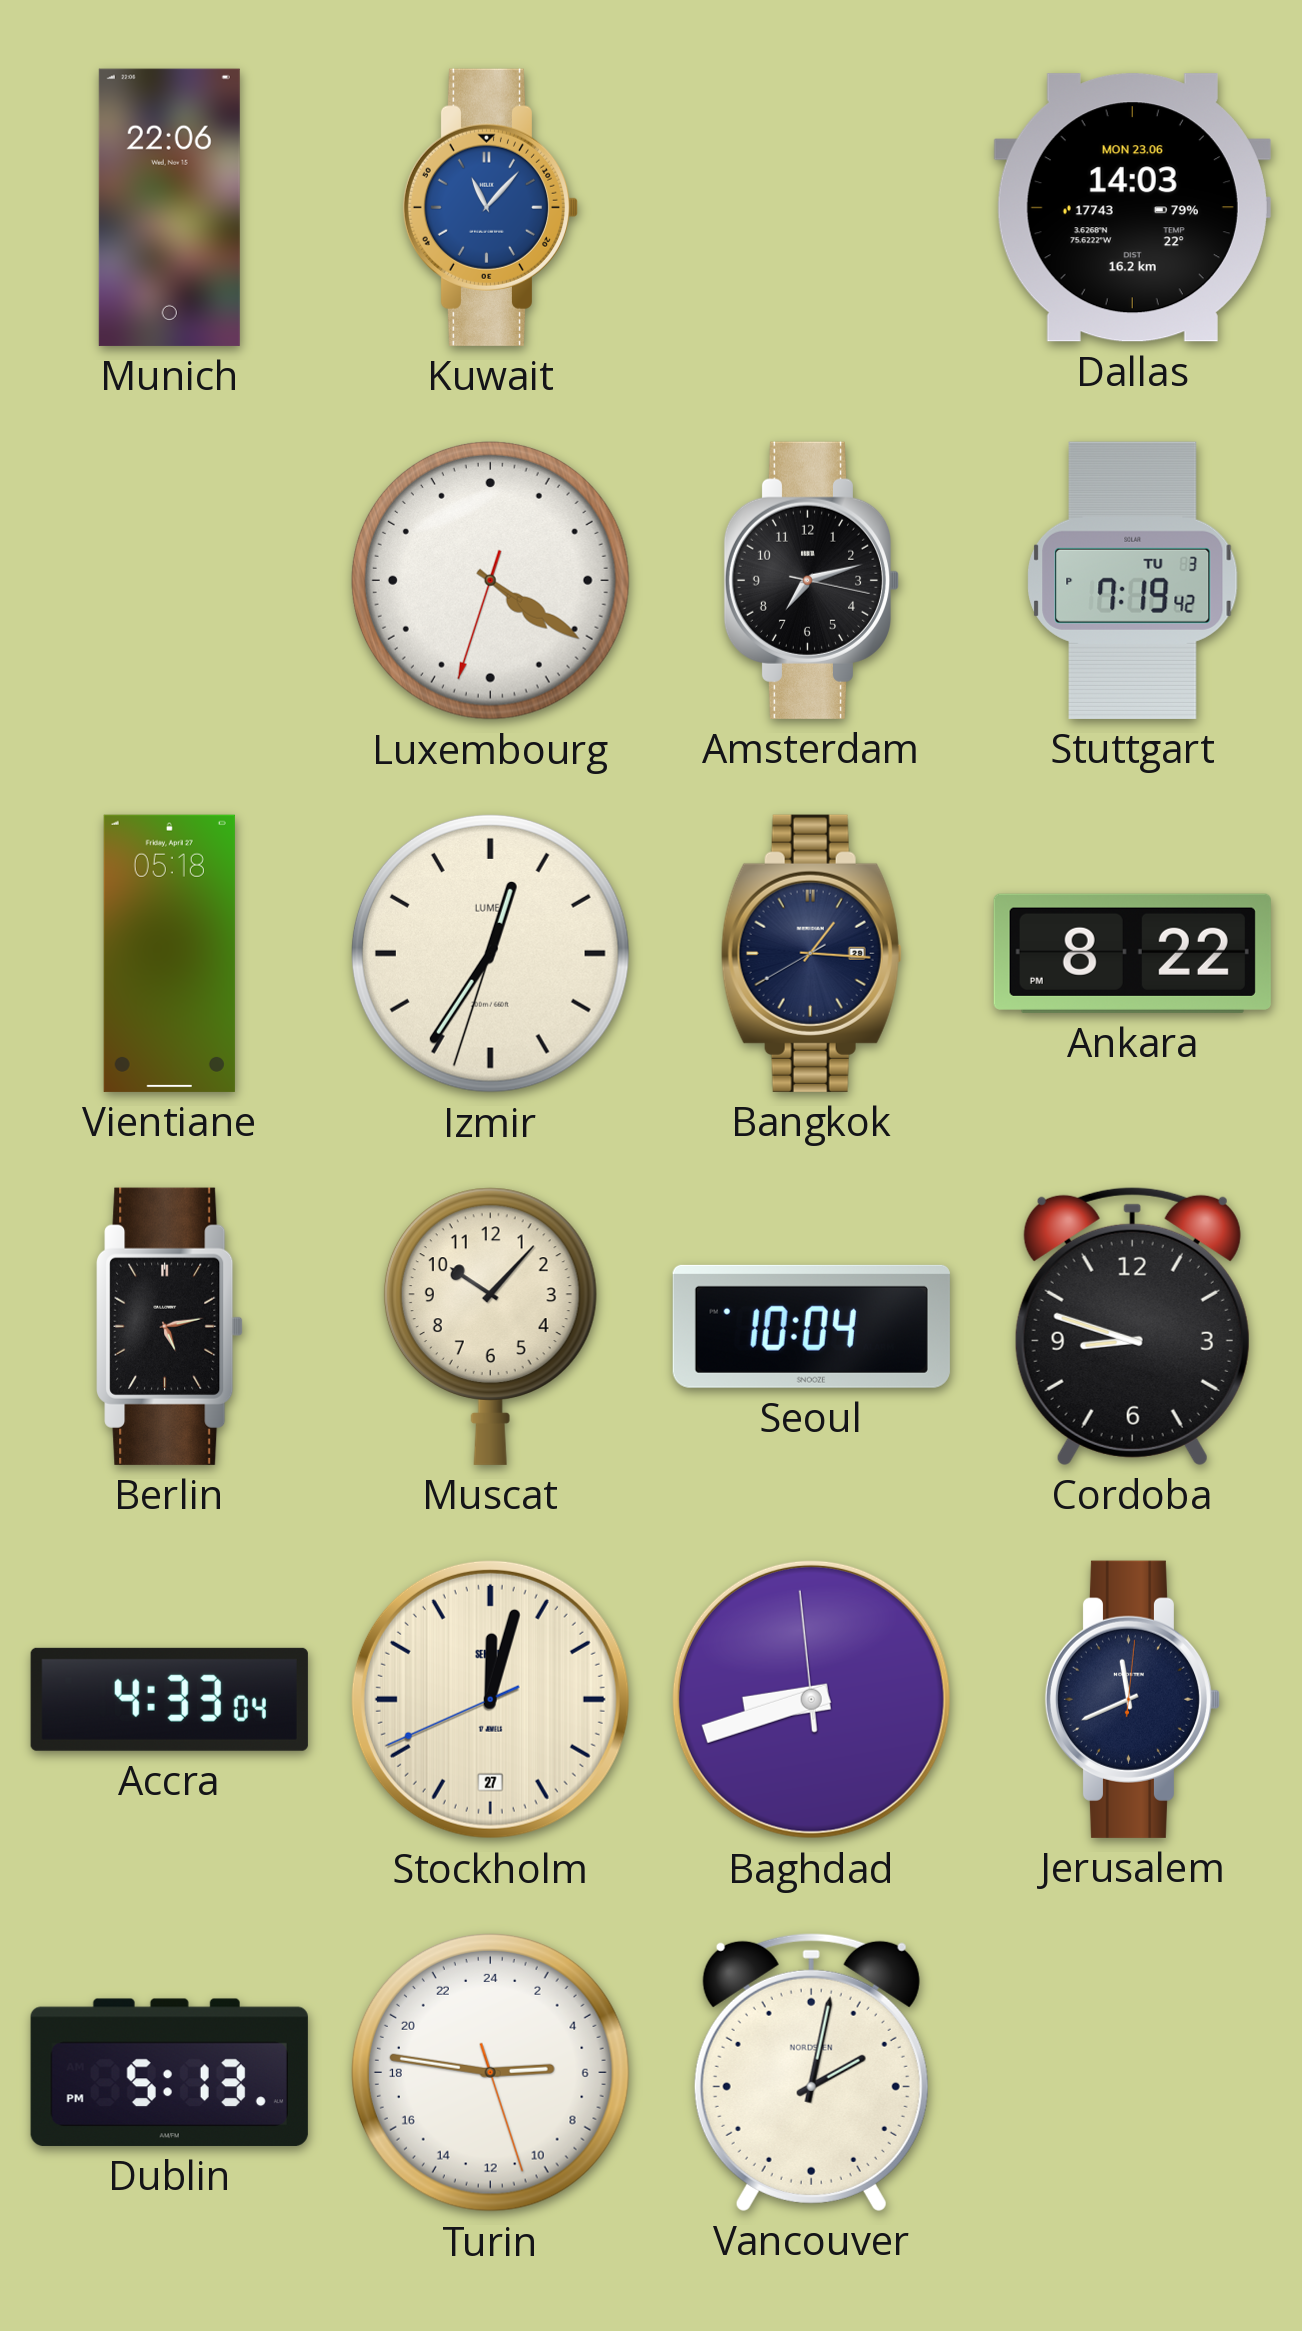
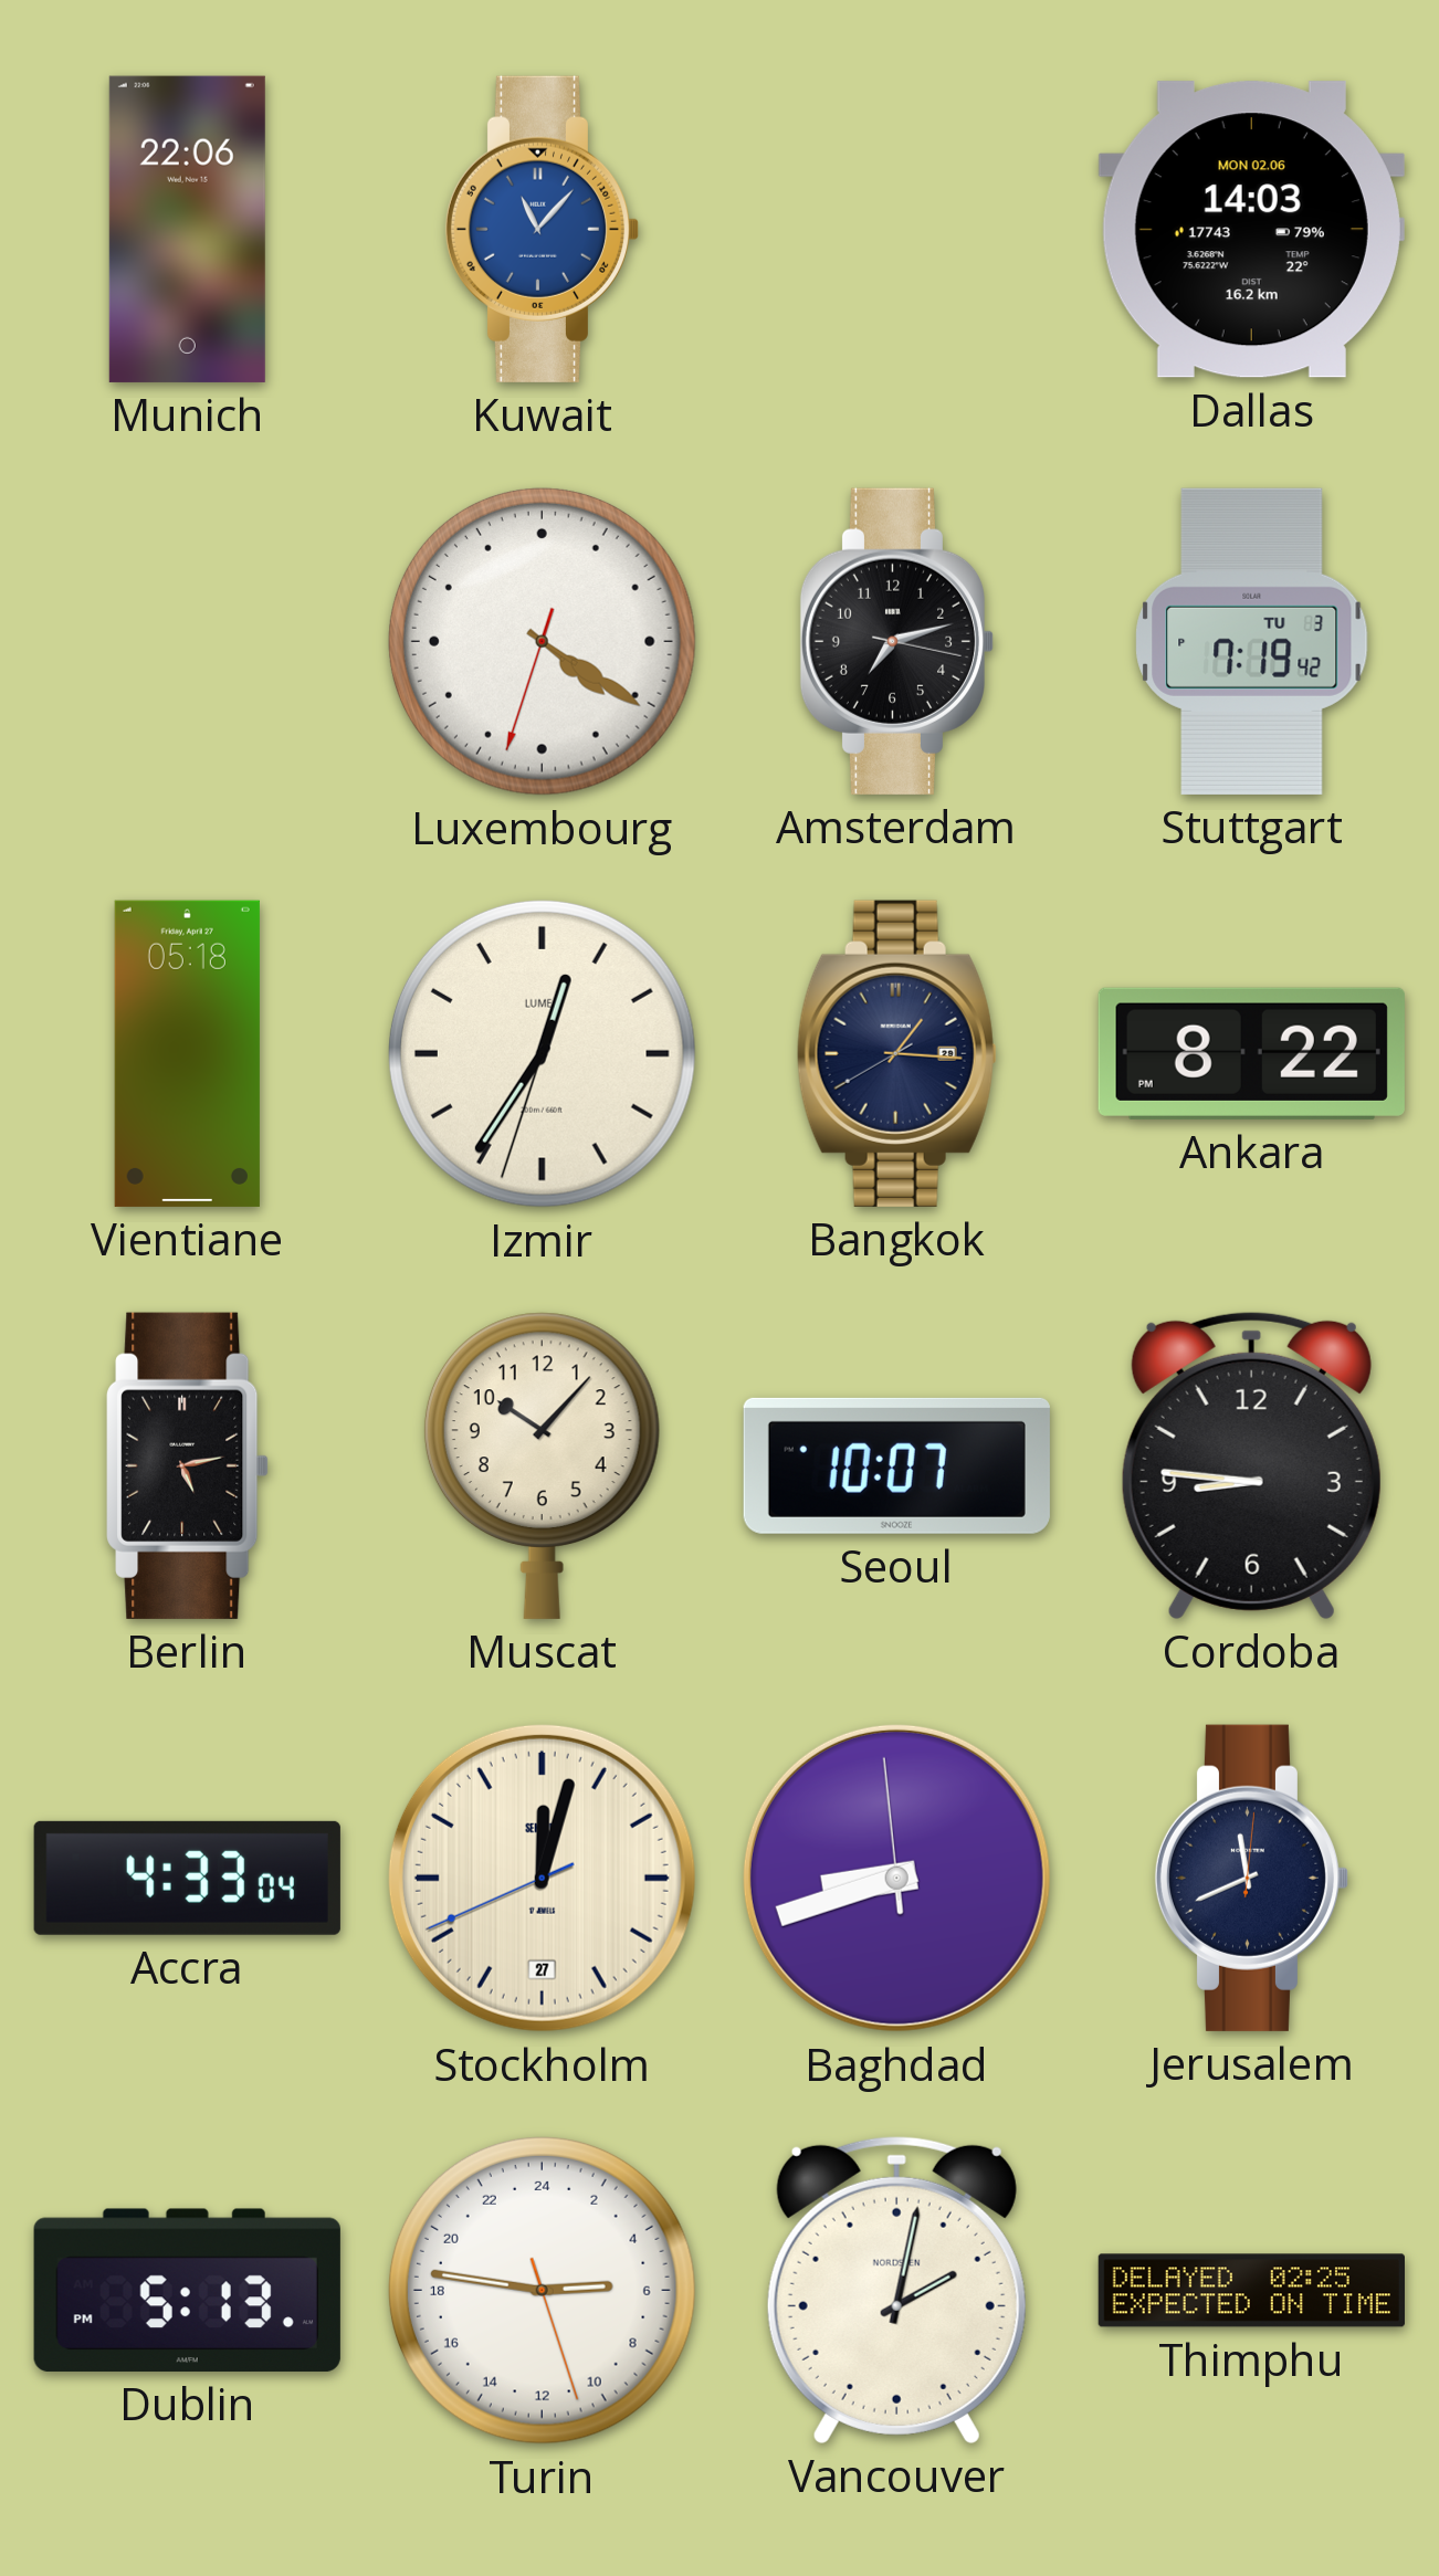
Dallas date: MON 23.06 -> MON 02.06 (1251, 230)
Seoul: 10:04 -> 10:07 (896, 1465)
Cordoba: 8:48 -> 8:46 (1251, 1465)
Thimphu: none -> 02:25 (1251, 2291)
